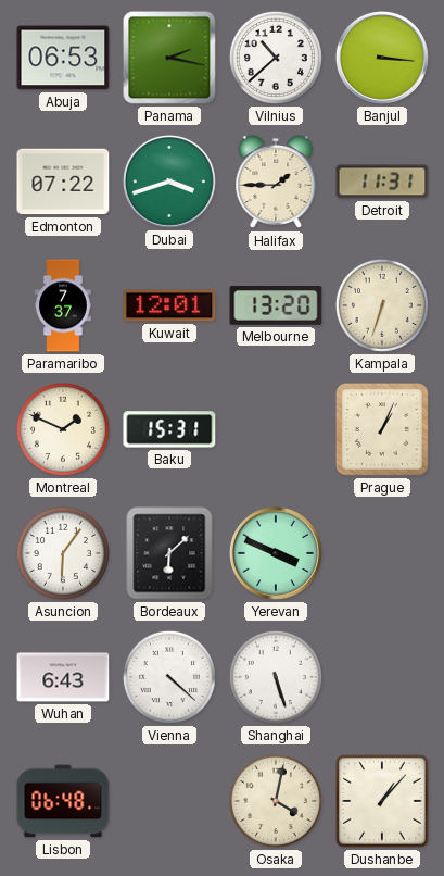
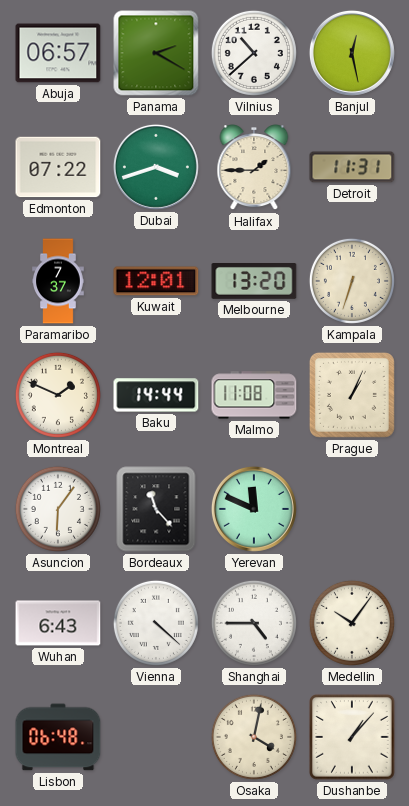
Abuja: 06:53 -> 06:57 (58, 53)
Panama: 2:17 -> 2:20 (156, 53)
Banjul: 3:16 -> 12:28 (352, 53)
Baku: 15:31 -> 14:44 (156, 395)
Malmo: none -> 11:08 (254, 395)
Bordeaux: 6:08 -> 11:23 (156, 509)
Yerevan: 3:49 -> 11:49 (254, 509)
Shanghai: 5:27 -> 4:45 (254, 623)
Medellin: none -> 10:06 (352, 623)
